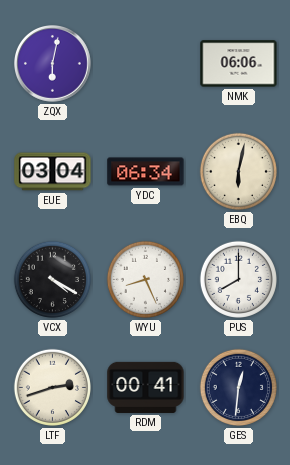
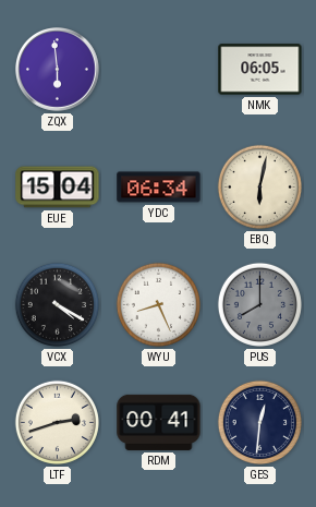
ZQX: 6:02 -> 5:59 (58, 70)
NMK: 06:06 -> 06:05 (260, 70)
EUE: 03:04 -> 15:04 (58, 188)
PUS dial: white -> grey (259, 304)
